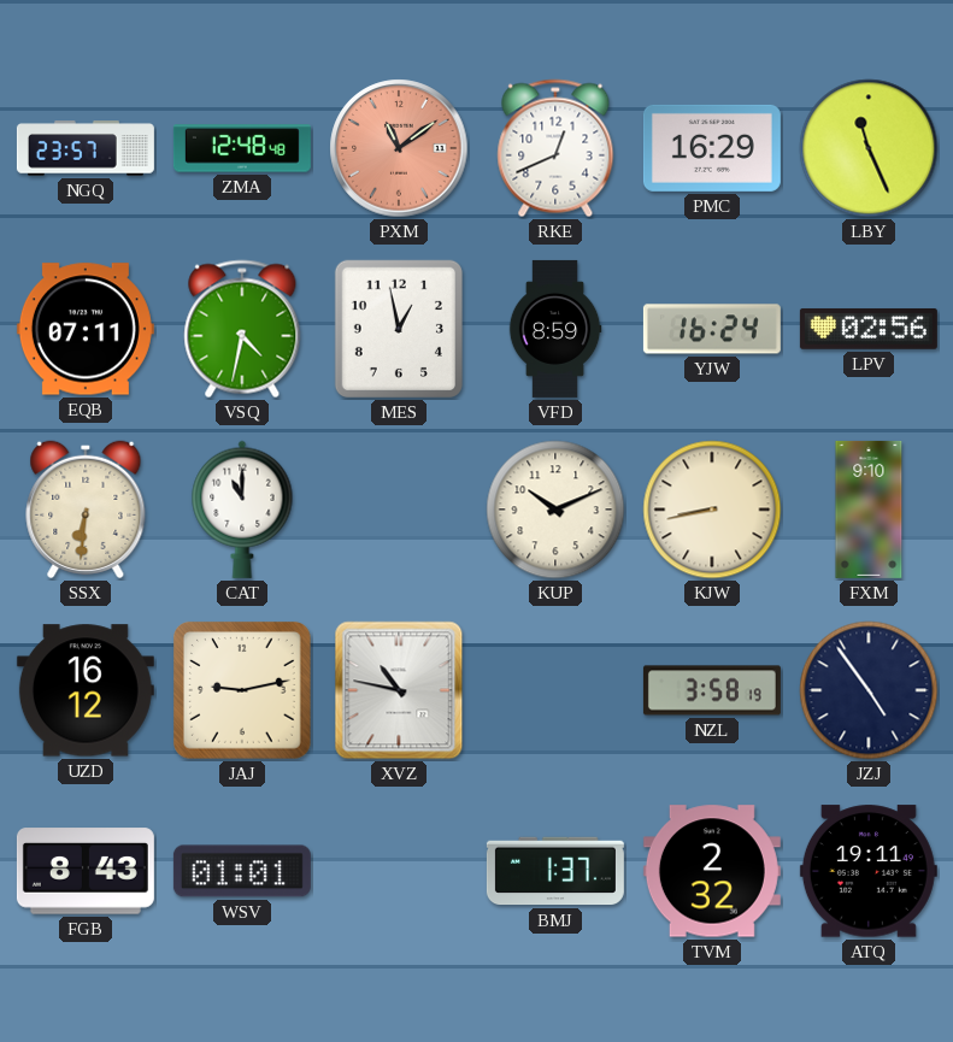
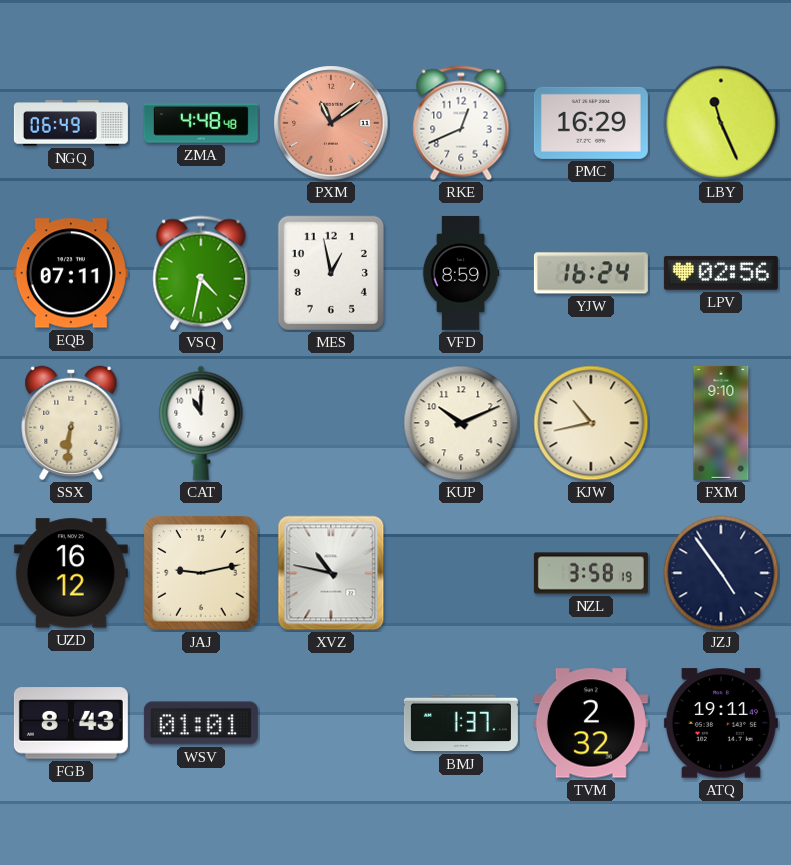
NGQ: 23:57 -> 06:49 (71, 123)
ZMA: 12:48 -> 4:48 (201, 123)
KJW: 8:43 -> 10:43 (591, 423)
